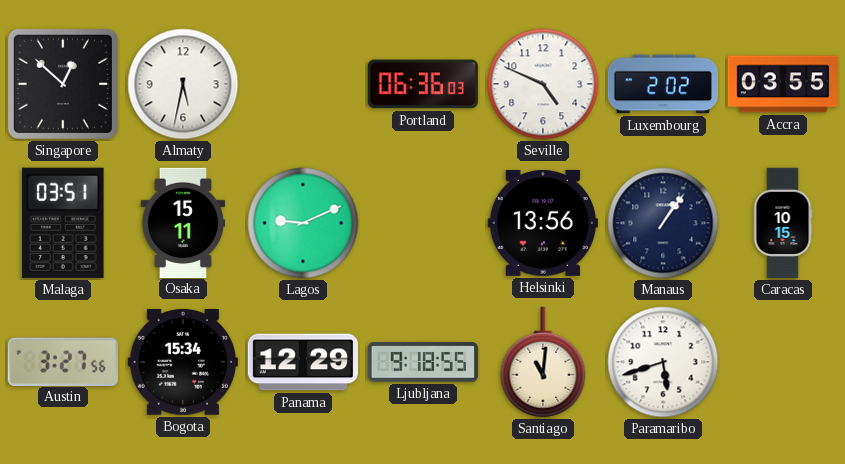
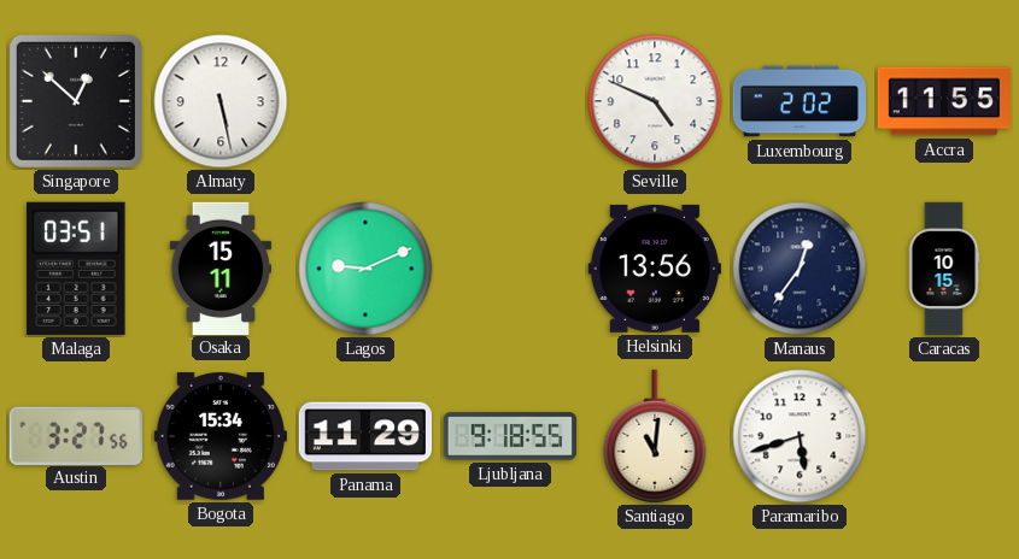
Almaty: 5:32 -> 5:28 (221, 101)
Portland: 06:36 -> none (423, 84)
Accra: 03:55 -> 11:55 (943, 101)
Manaus: 1:06 -> 12:36 (800, 269)
Panama: 12:29 -> 11:29 (364, 436)
